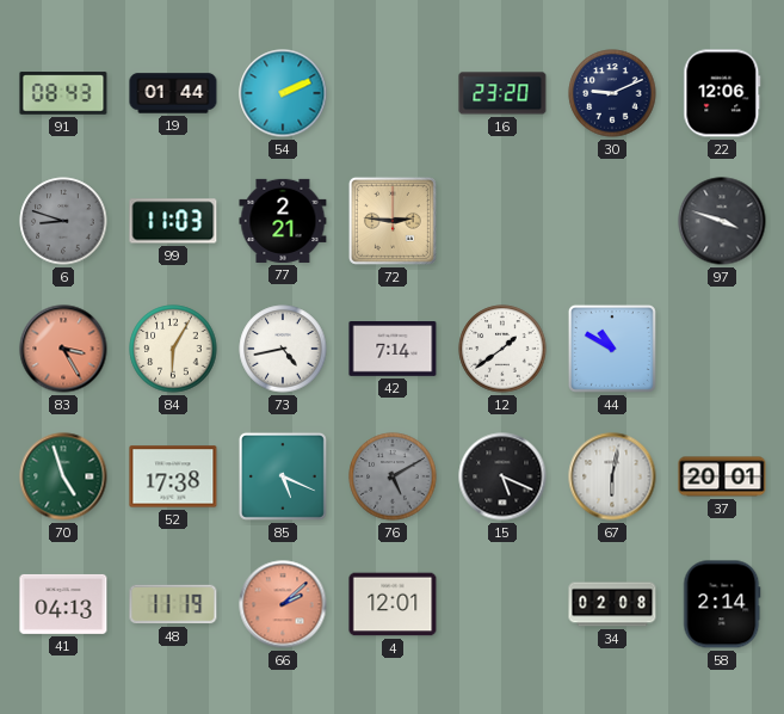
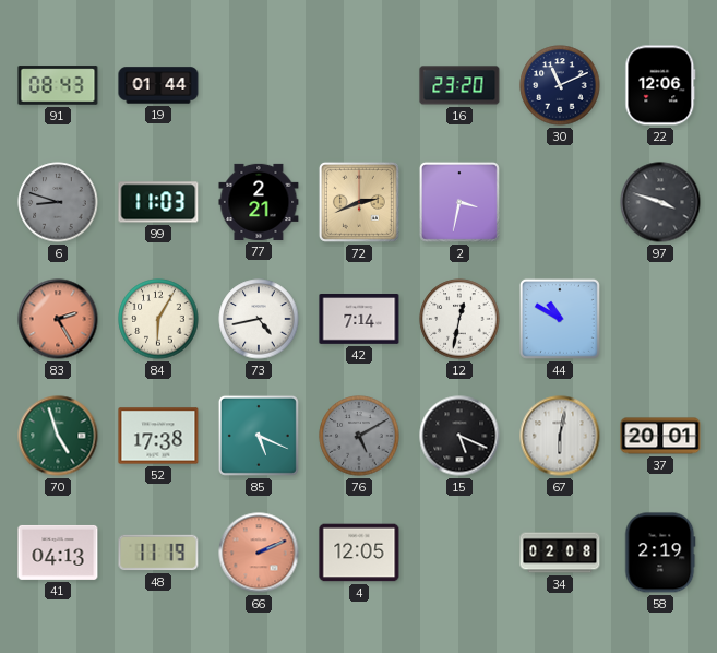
54: 2:11 -> none (283, 93)
30: 9:11 -> 11:11 (560, 85)
72: 2:46 -> 2:41 (359, 202)
2: none -> 3:32 (459, 202)
83: 3:25 -> 2:25 (58, 319)
12: 1:39 -> 12:32 (459, 319)
66: 2:08 -> 2:11 (259, 553)
4: 12:01 -> 12:05 (359, 553)
58: 2:14 -> 2:19 (660, 553)
